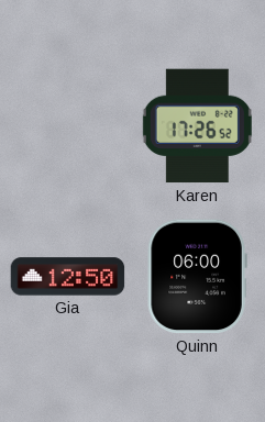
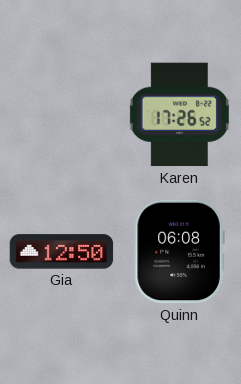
Quinn: 06:00 -> 06:08 (179, 252)
